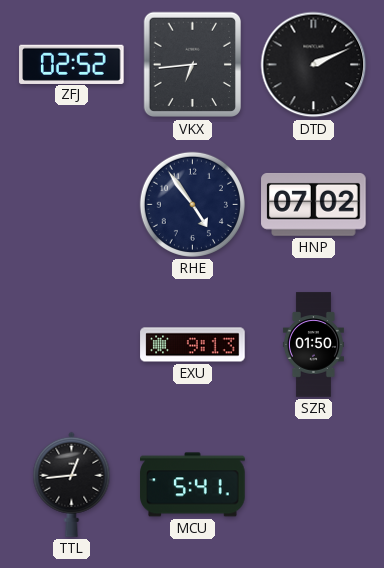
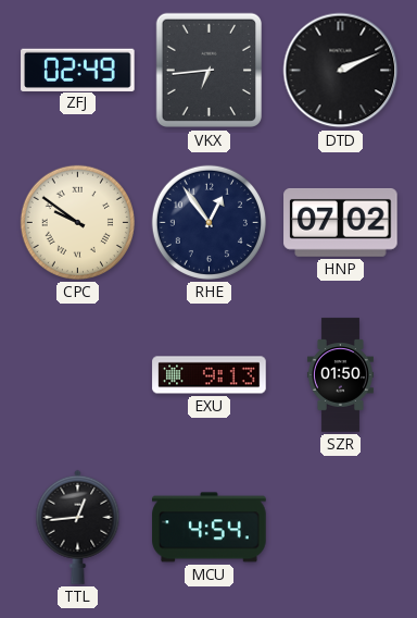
ZFJ: 02:52 -> 02:49 (78, 70)
CPC: none -> 9:51 (77, 222)
RHE: 4:54 -> 12:54 (208, 222)
MCU: 5:41 -> 4:54 (210, 528)
